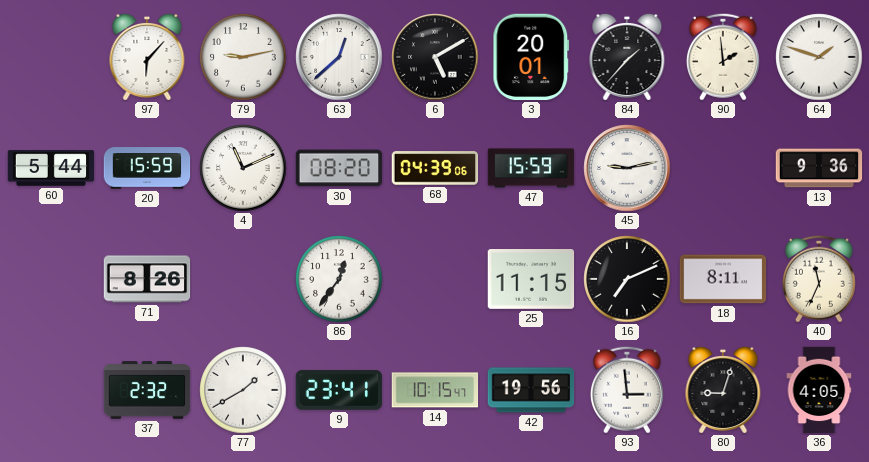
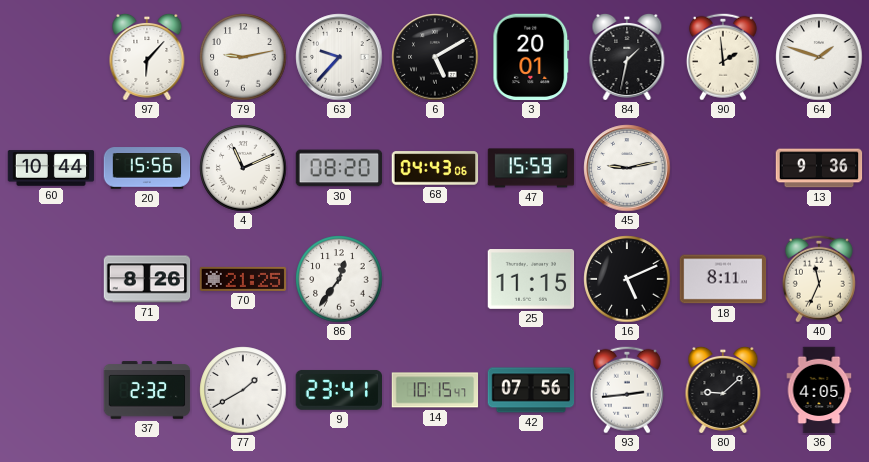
63: 12:38 -> 9:37 (339, 57)
84: 1:37 -> 1:32 (627, 57)
60: 5:44 -> 10:44 (51, 168)
20: 15:59 -> 15:56 (147, 168)
68: 04:39 -> 04:43 (435, 168)
70: none -> 21:25 (243, 279)
16: 7:11 -> 5:11 (627, 279)
42: 19:56 -> 07:56 (531, 390)
93: 2:59 -> 2:44 (627, 390)
80: 9:03 -> 9:08 (723, 390)
